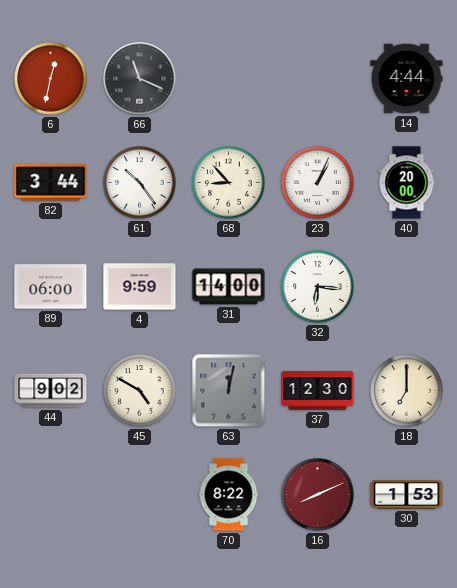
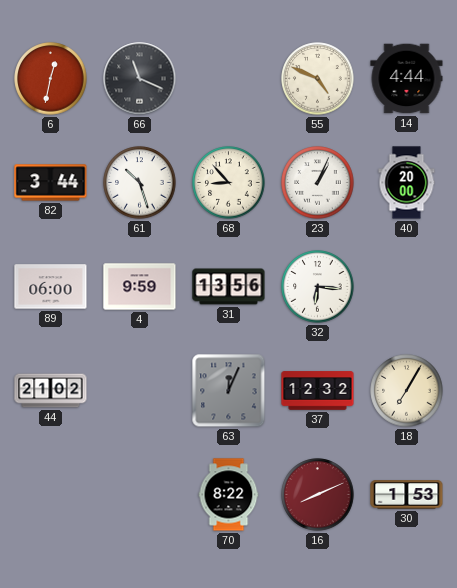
55: none -> 4:49 (318, 79)
61: 10:24 -> 10:27 (140, 183)
31: 14:00 -> 13:56 (229, 287)
44: 9:02 -> 21:02 (51, 391)
45: 4:50 -> none (140, 391)
63: 12:02 -> 12:04 (229, 391)
37: 12:30 -> 12:32 (318, 391)
18: 7:00 -> 7:05 (407, 391)
